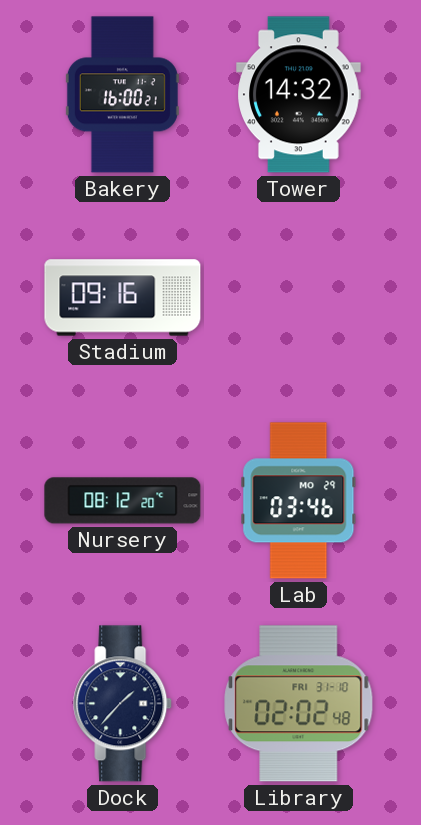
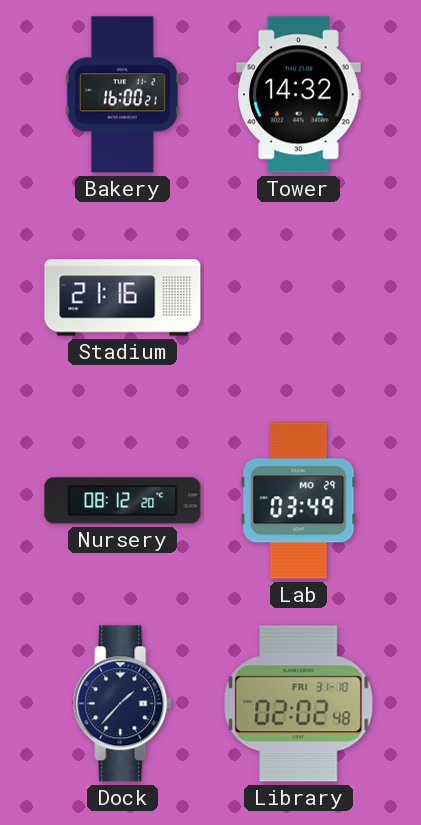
Stadium: 09:16 -> 21:16 (123, 298)
Lab: 03:46 -> 03:49 (299, 501)
